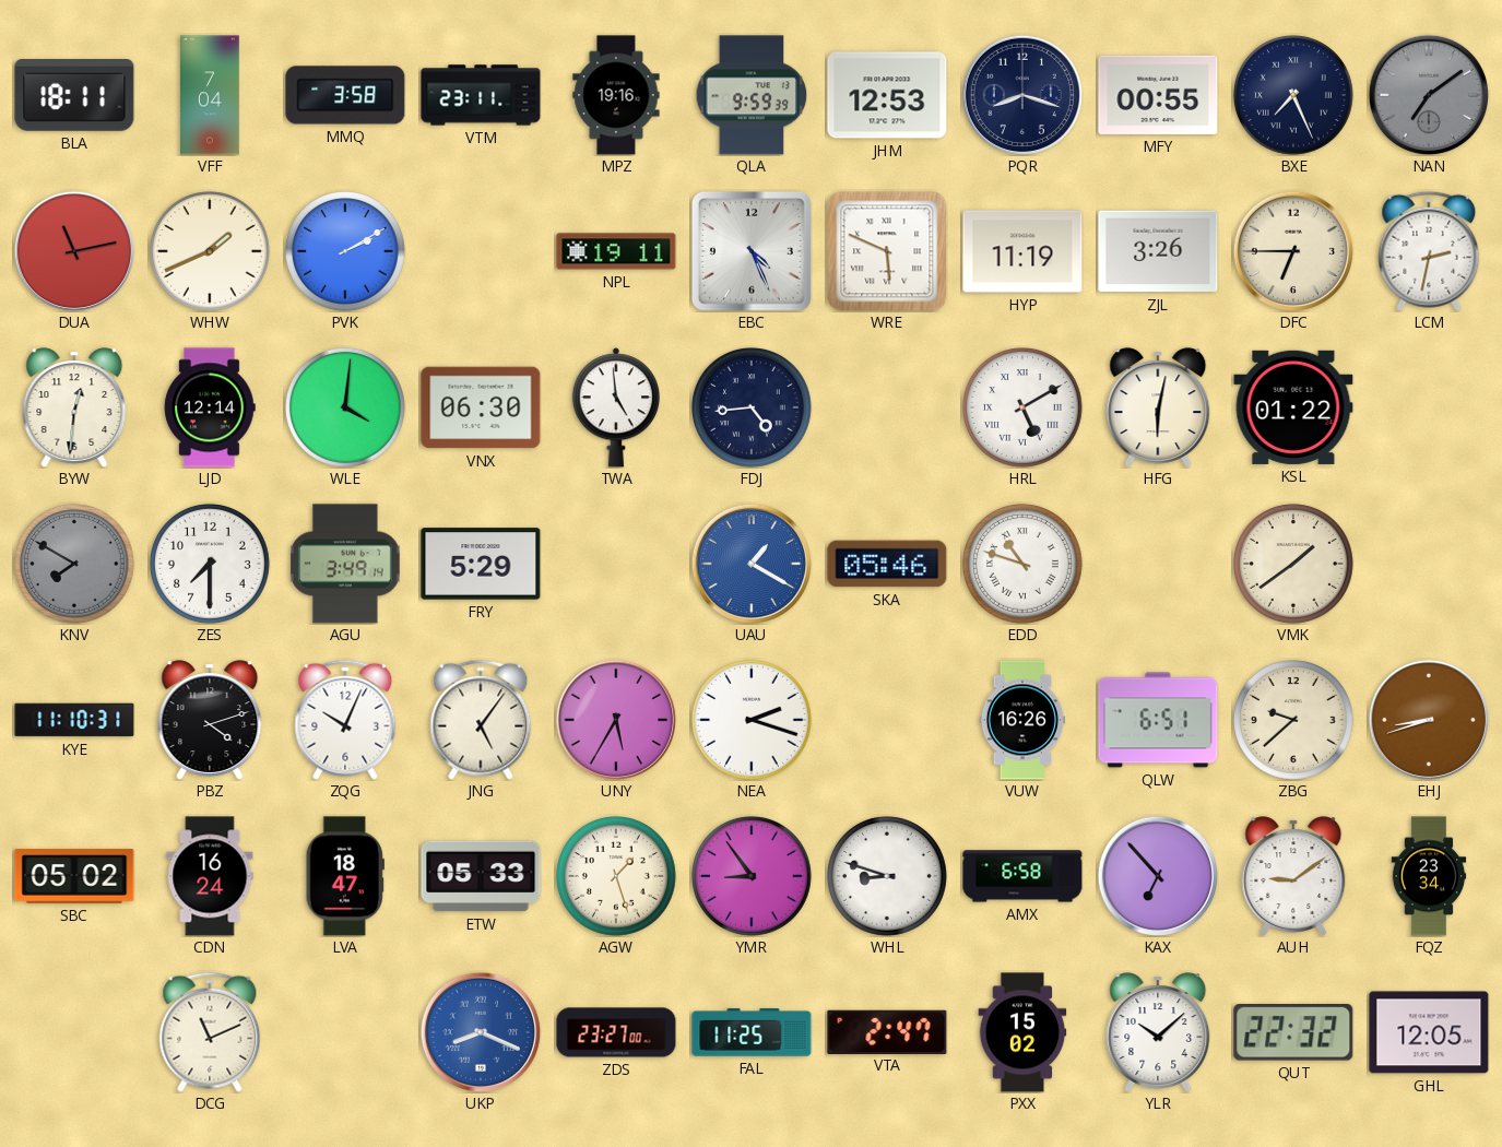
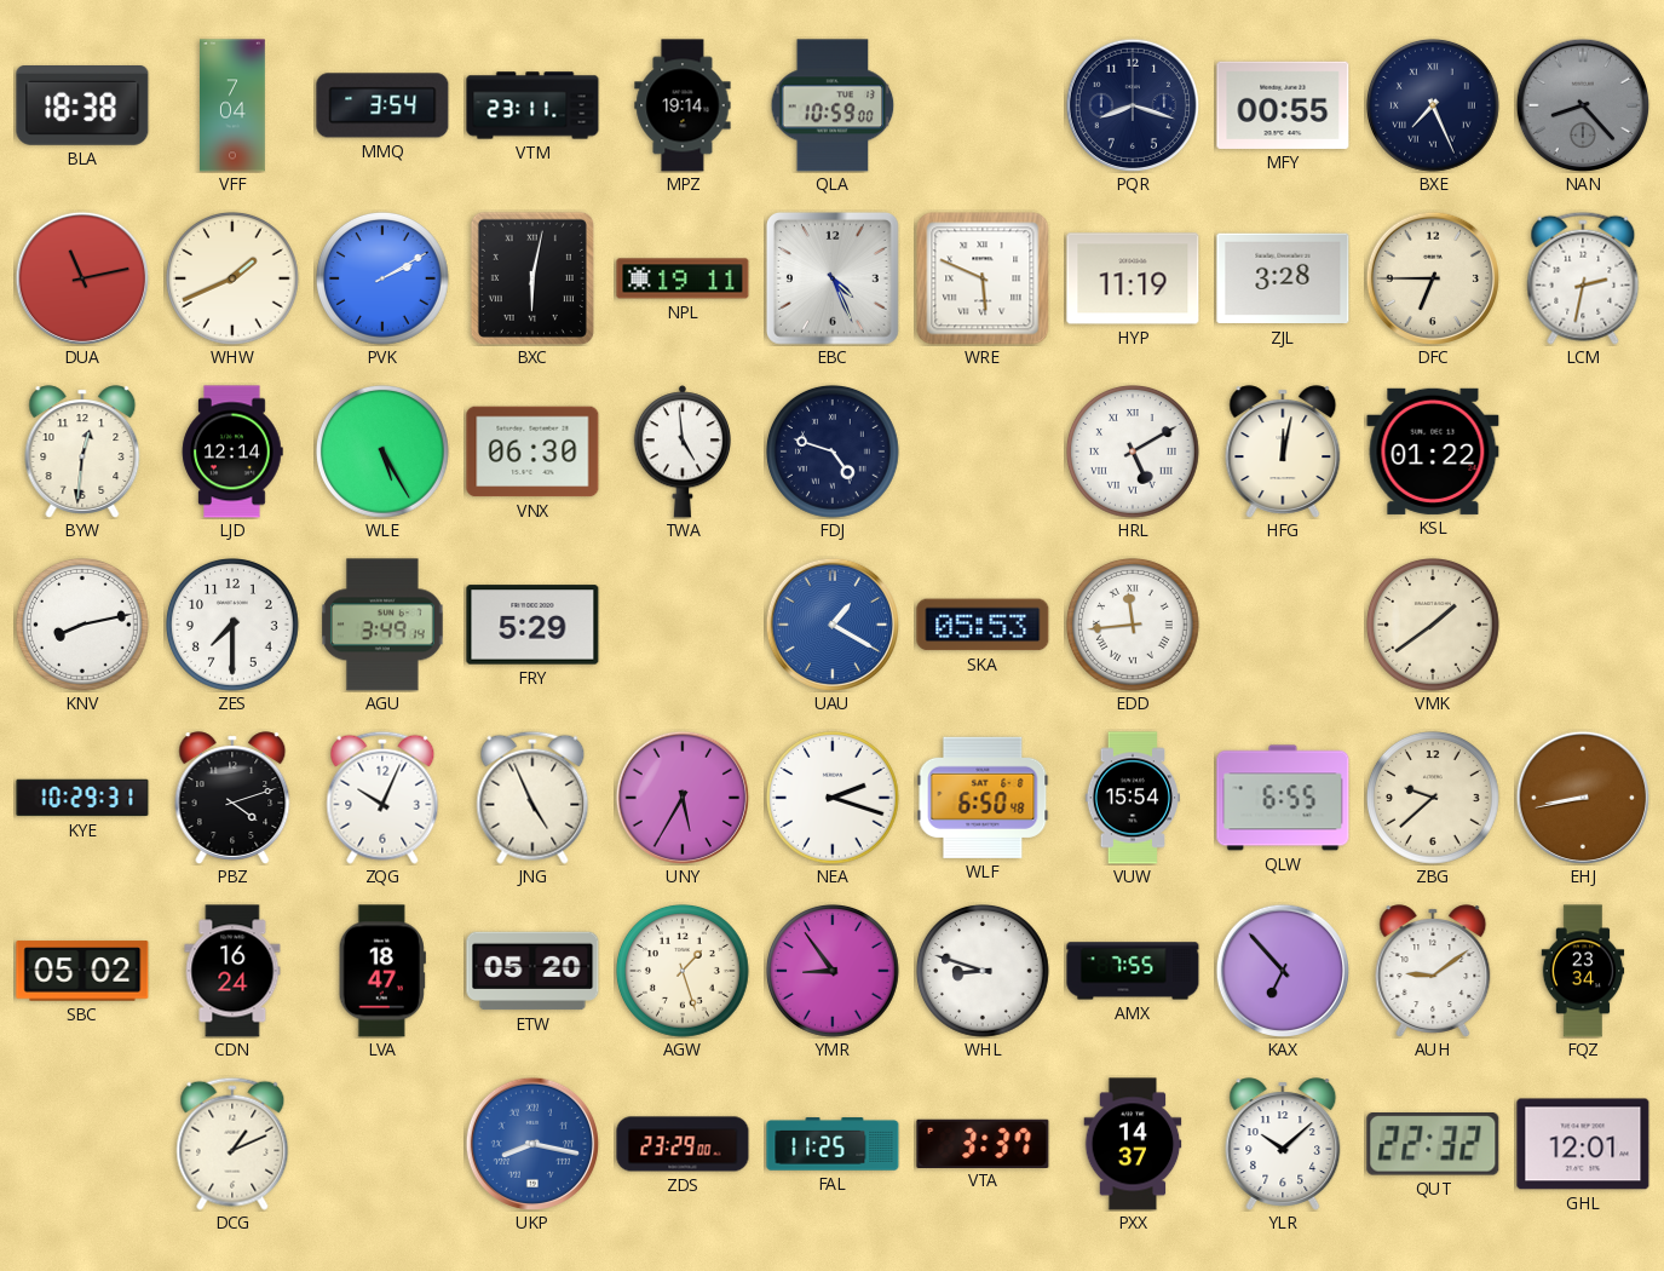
BLA: 18:11 -> 18:38 (82, 107)
MMQ: 3:58 -> 3:54 (382, 105)
MPZ: 19:16 -> 19:14 (683, 105)
QLA: 9:59 -> 10:59 (833, 105)
JHM: 12:53 -> none (887, 95)
NAN: 7:09 -> 8:23 (1582, 104)
BXC: none -> 6:02 (532, 278)
ZJL: 3:26 -> 3:28 (1283, 278)
WLE: 4:01 -> 5:25 (384, 453)
FDJ: 4:44 -> 4:48 (834, 453)
HFG: 6:02 -> 12:02 (1283, 452)
KNV: 7:50 -> 8:13 (84, 626)
KNV dial: grey -> white (84, 626)
SKA: 05:46 -> 05:53 (983, 625)
EDD: 10:48 -> 11:44 (1134, 626)
KYE: 11:10 -> 10:29 (82, 798)
JNG: 5:06 -> 4:56 (532, 798)
WLF: none -> 6:50 (983, 798)
VUW: 16:26 -> 15:54 (1132, 798)
QLW: 6:51 -> 6:55 (1283, 798)
EHJ: 8:42 -> 8:43 (1582, 796)
ETW: 05:33 -> 05:20 (532, 971)
AMX: 6:58 -> 7:55 (1133, 971)
DCG: 11:11 -> 1:11 (232, 1144)
UKP: 8:19 -> 8:17 (531, 1143)
ZDS: 23:27 -> 23:29 (683, 1144)
VTA: 2:47 -> 3:37 (983, 1143)
PXX: 15:02 -> 14:37 (1133, 1144)
GHL: 12:05 -> 12:01 (1583, 1144)
